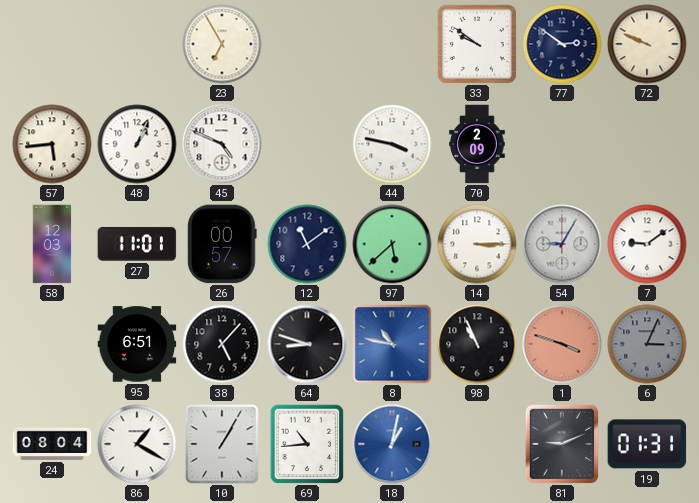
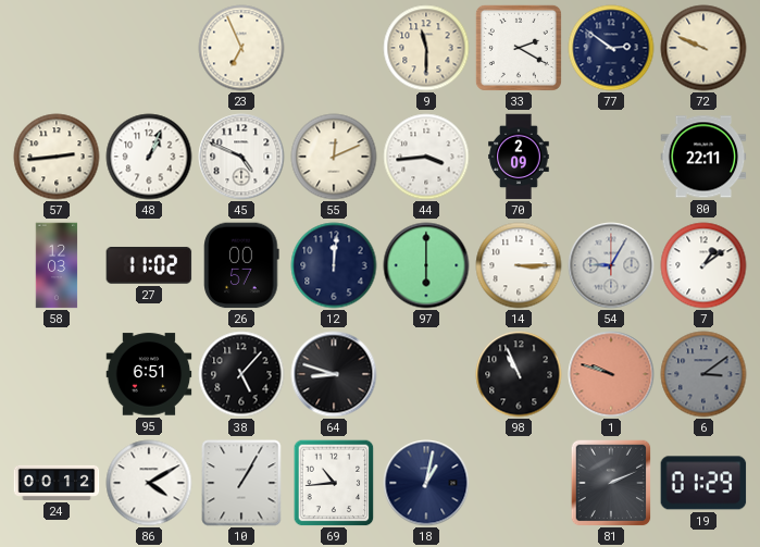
23: 6:55 -> 6:56 (241, 48)
9: none -> 11:30 (426, 48)
33: 9:51 -> 2:20 (519, 48)
57: 5:44 -> 2:44 (57, 157)
55: none -> 12:11 (334, 157)
44: 3:47 -> 3:44 (426, 157)
80: none -> 22:11 (703, 157)
27: 11:01 -> 11:02 (149, 265)
12: 11:09 -> 12:01 (334, 265)
97: 5:38 -> 6:00 (426, 265)
7: 9:09 -> 1:09 (703, 265)
8: 10:47 -> none (392, 344)
1: 3:48 -> 9:48 (611, 374)
6: 3:04 -> 3:09 (703, 374)
24: 08:04 -> 00:12 (57, 483)
86: 1:20 -> 4:10 (149, 483)
18 dial: blue -> navy (426, 483)
81: 9:11 -> 2:11 (611, 483)
19: 01:31 -> 01:29 (703, 483)
